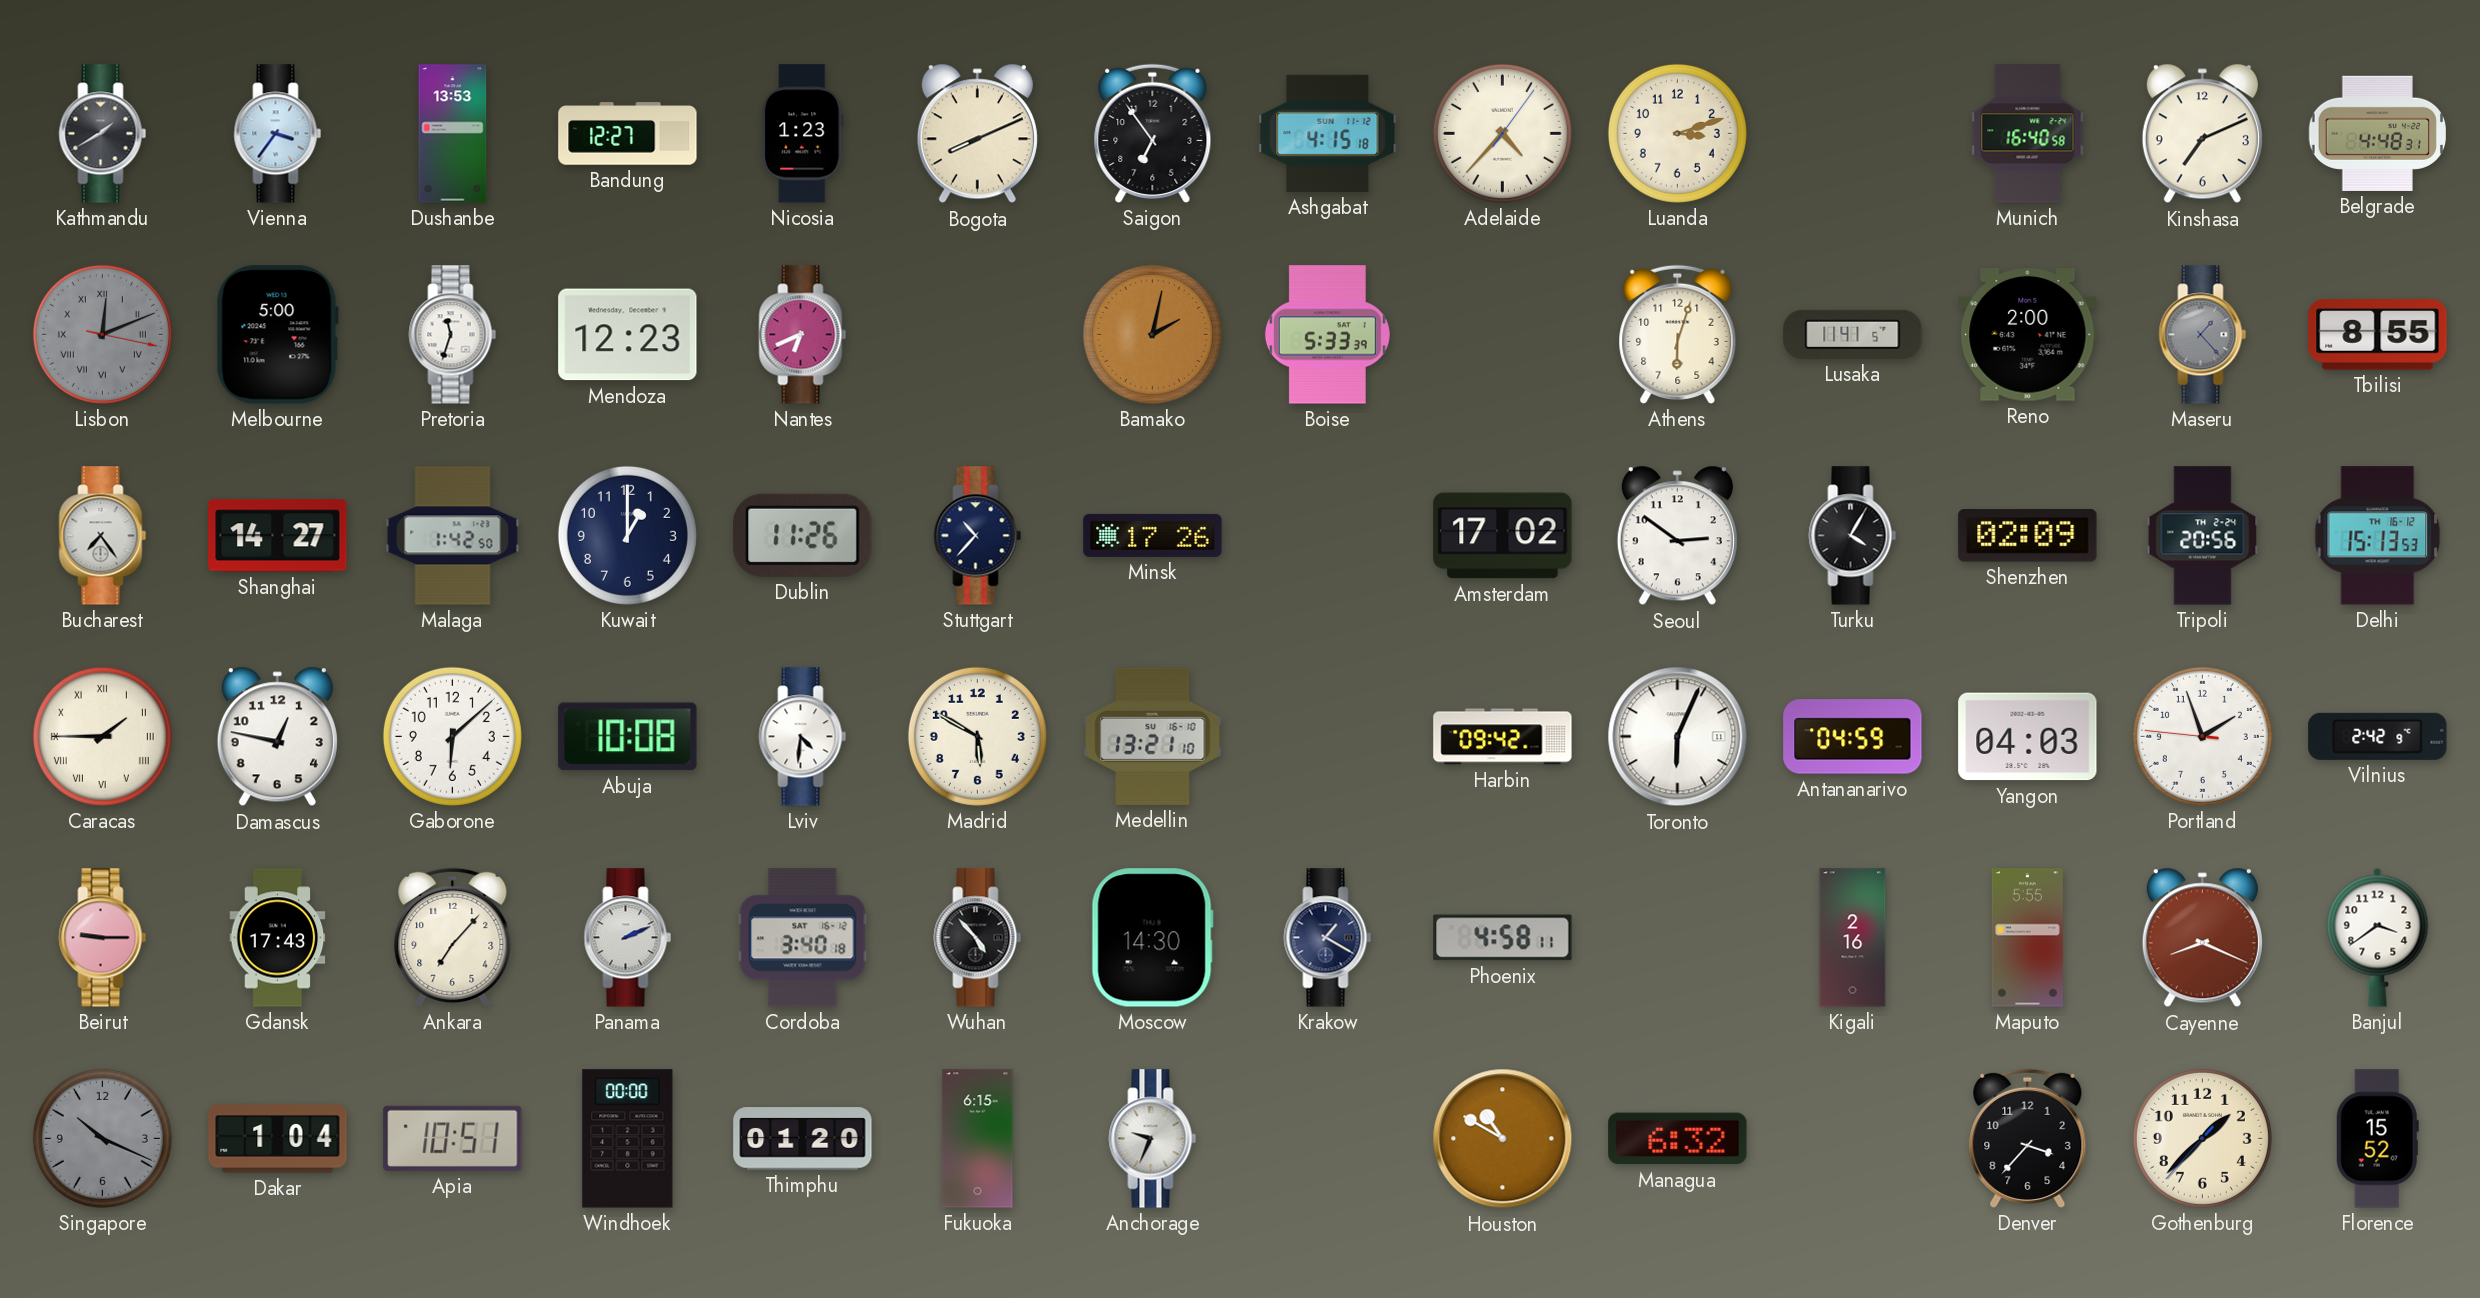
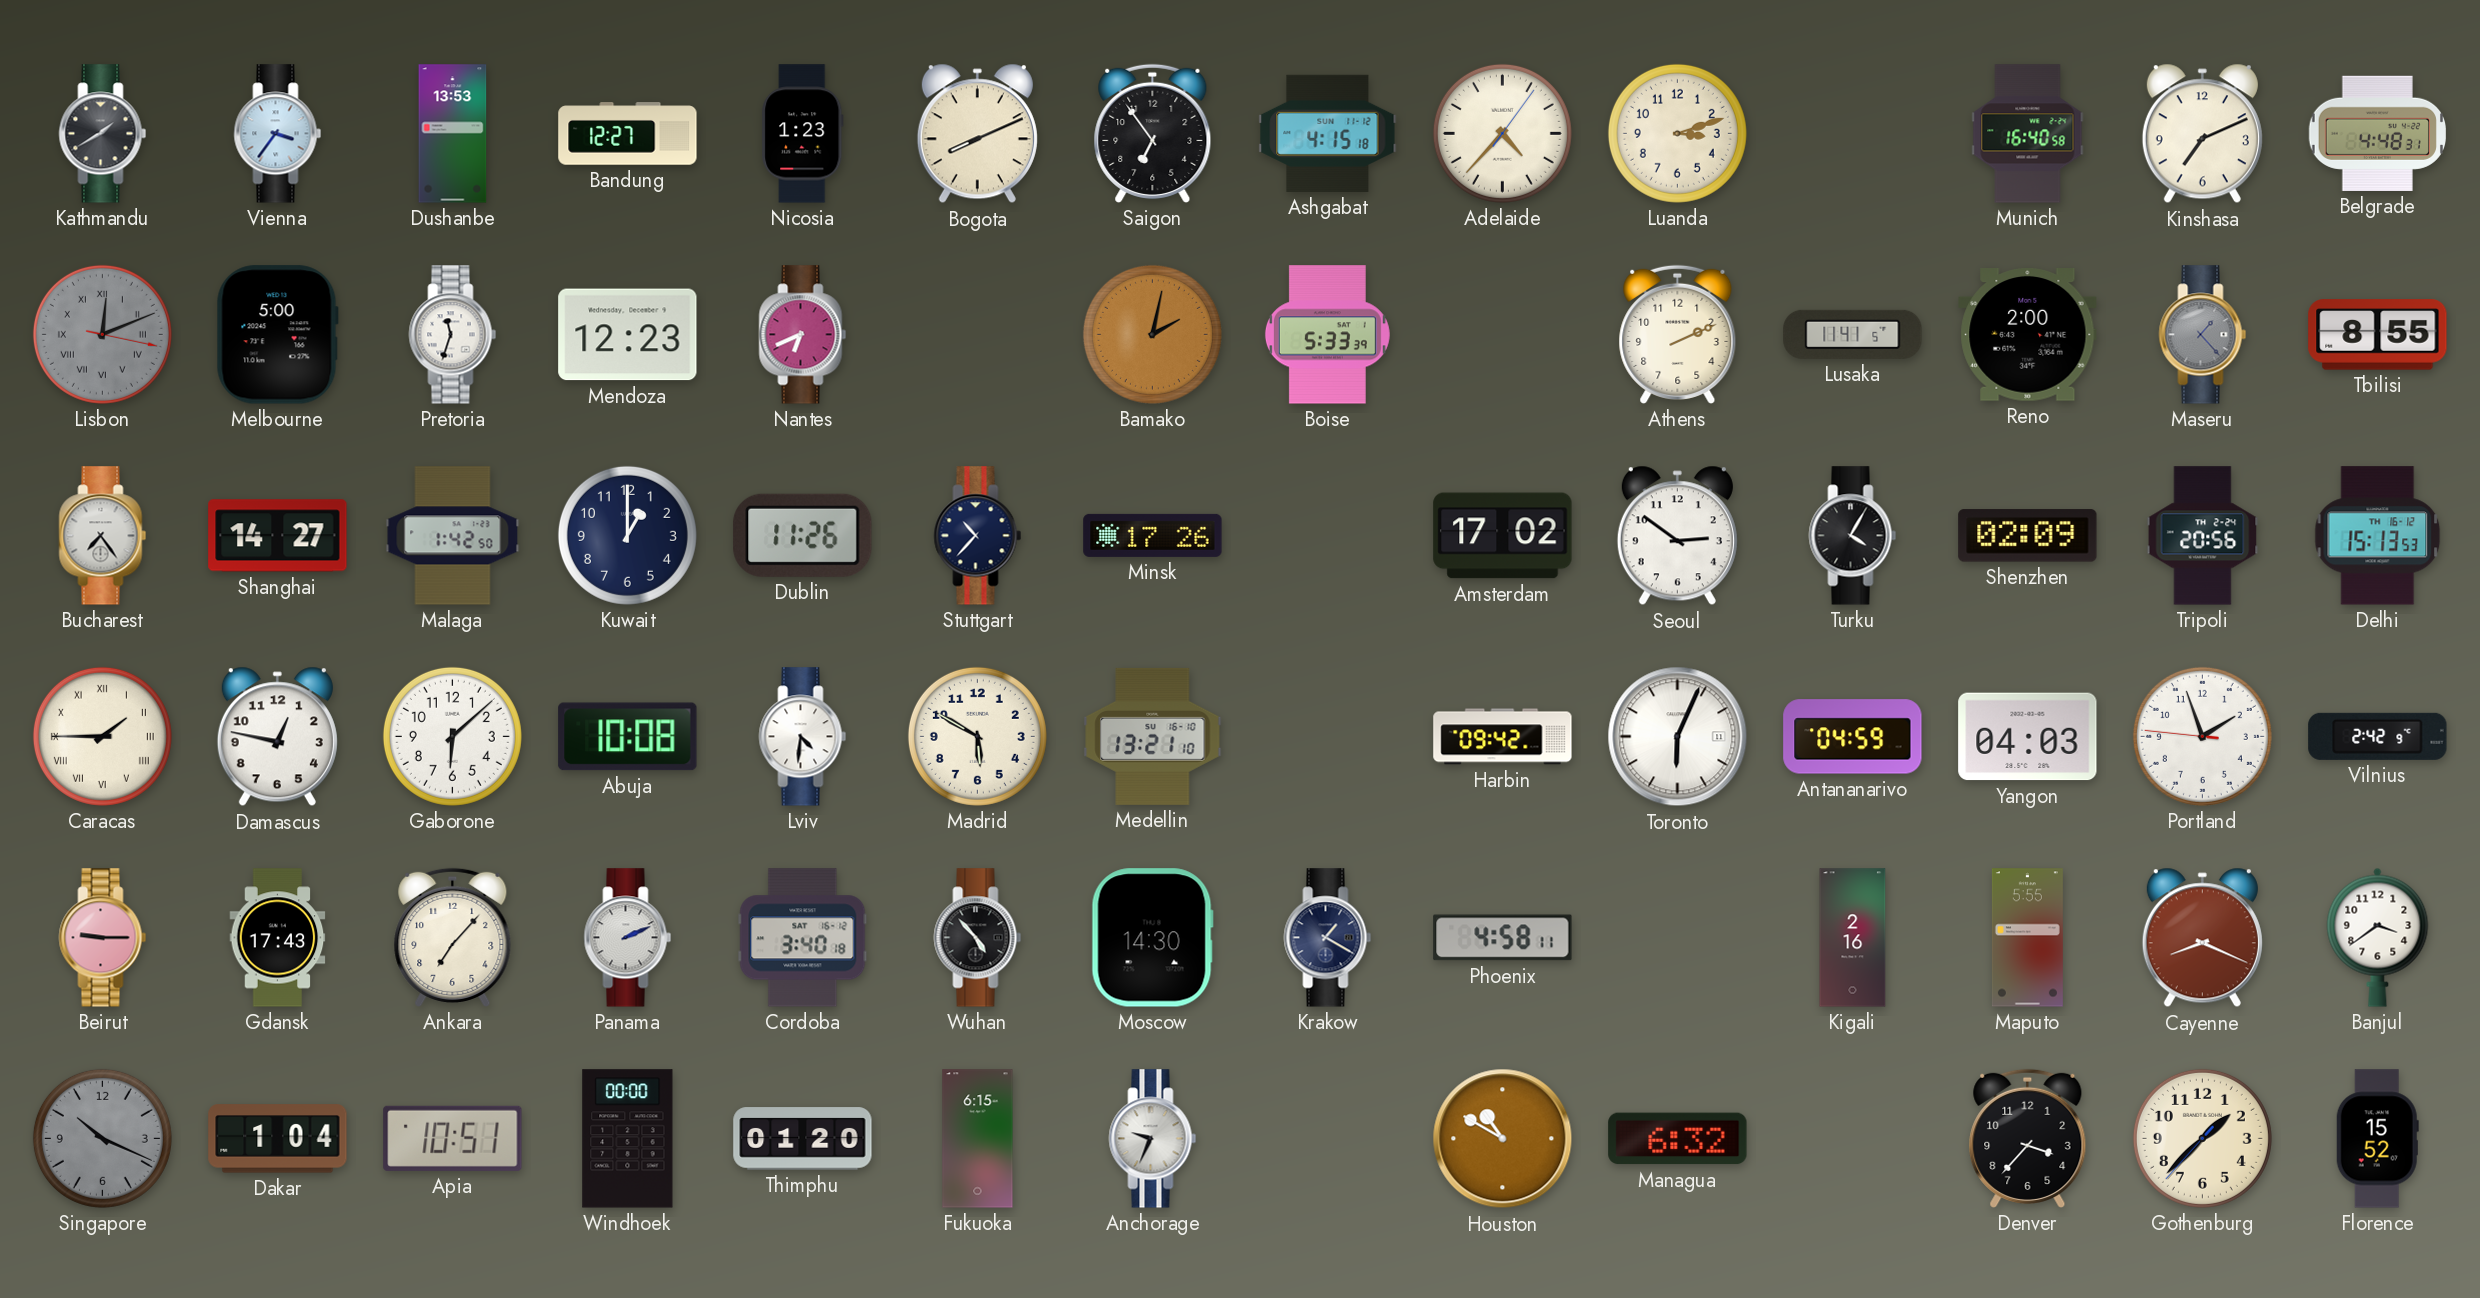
Athens: 6:03 -> 2:11 (1678, 334)
